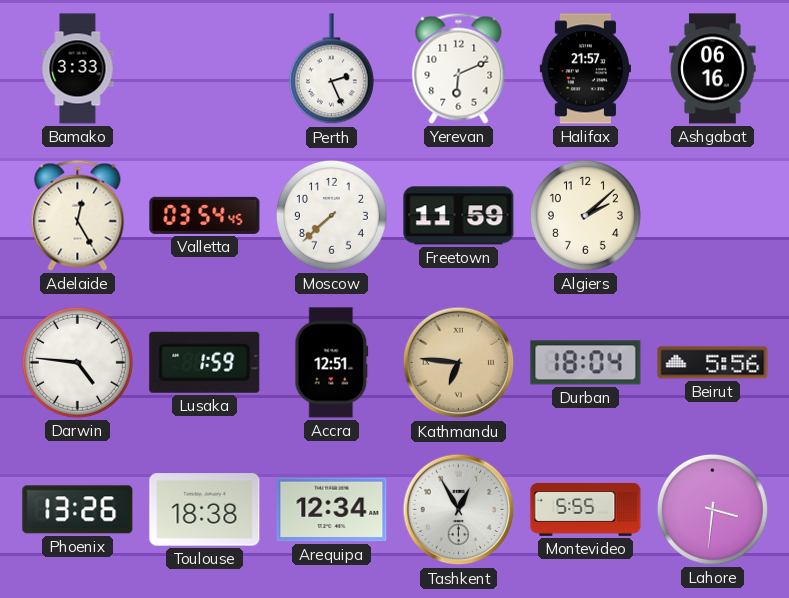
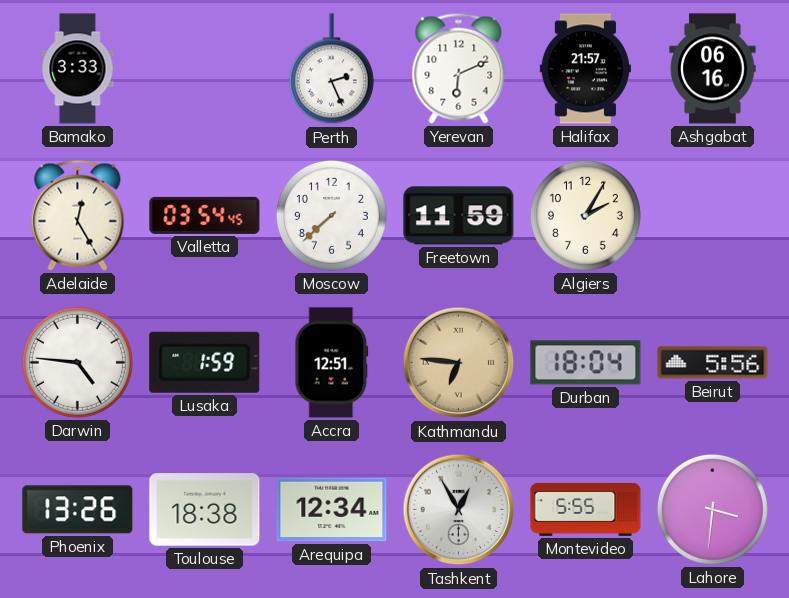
Algiers: 2:08 -> 2:05 (585, 215)
